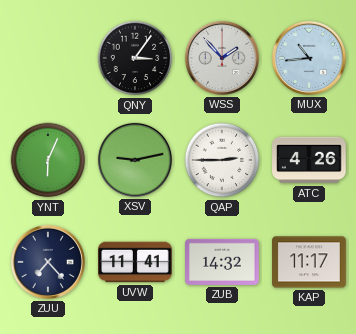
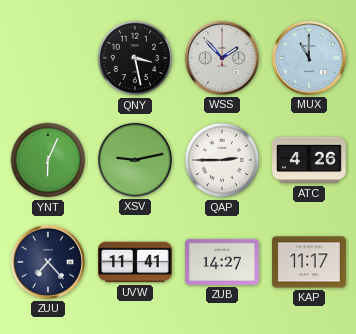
QNY: 3:06 -> 3:28 (135, 58)
MUX: 10:44 -> 11:00 (309, 58)
ZUB: 14:32 -> 14:27 (222, 262)
